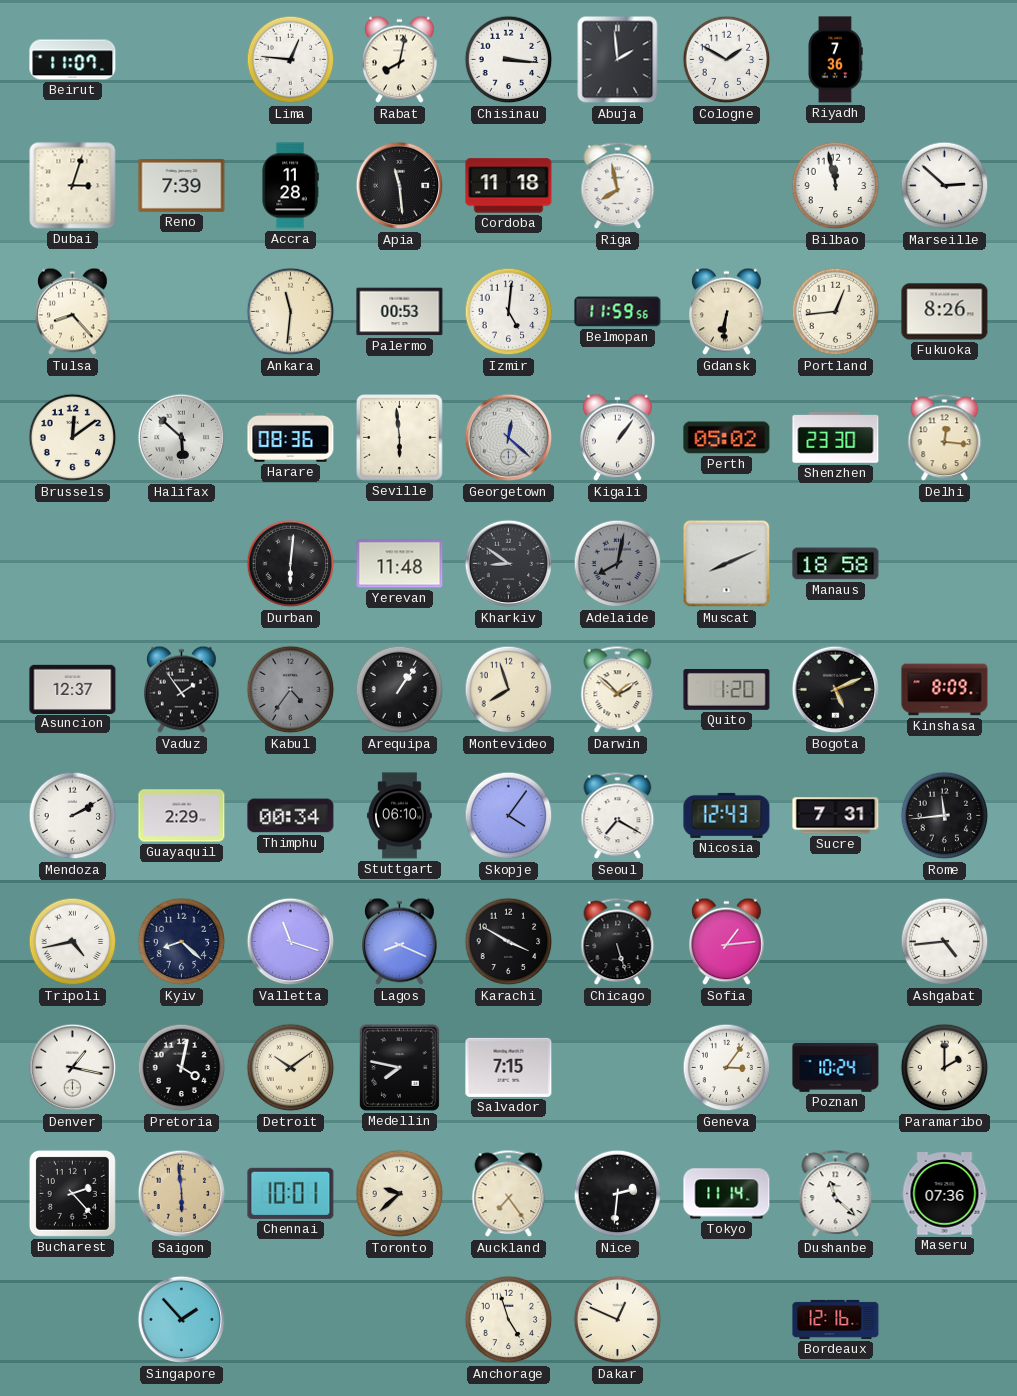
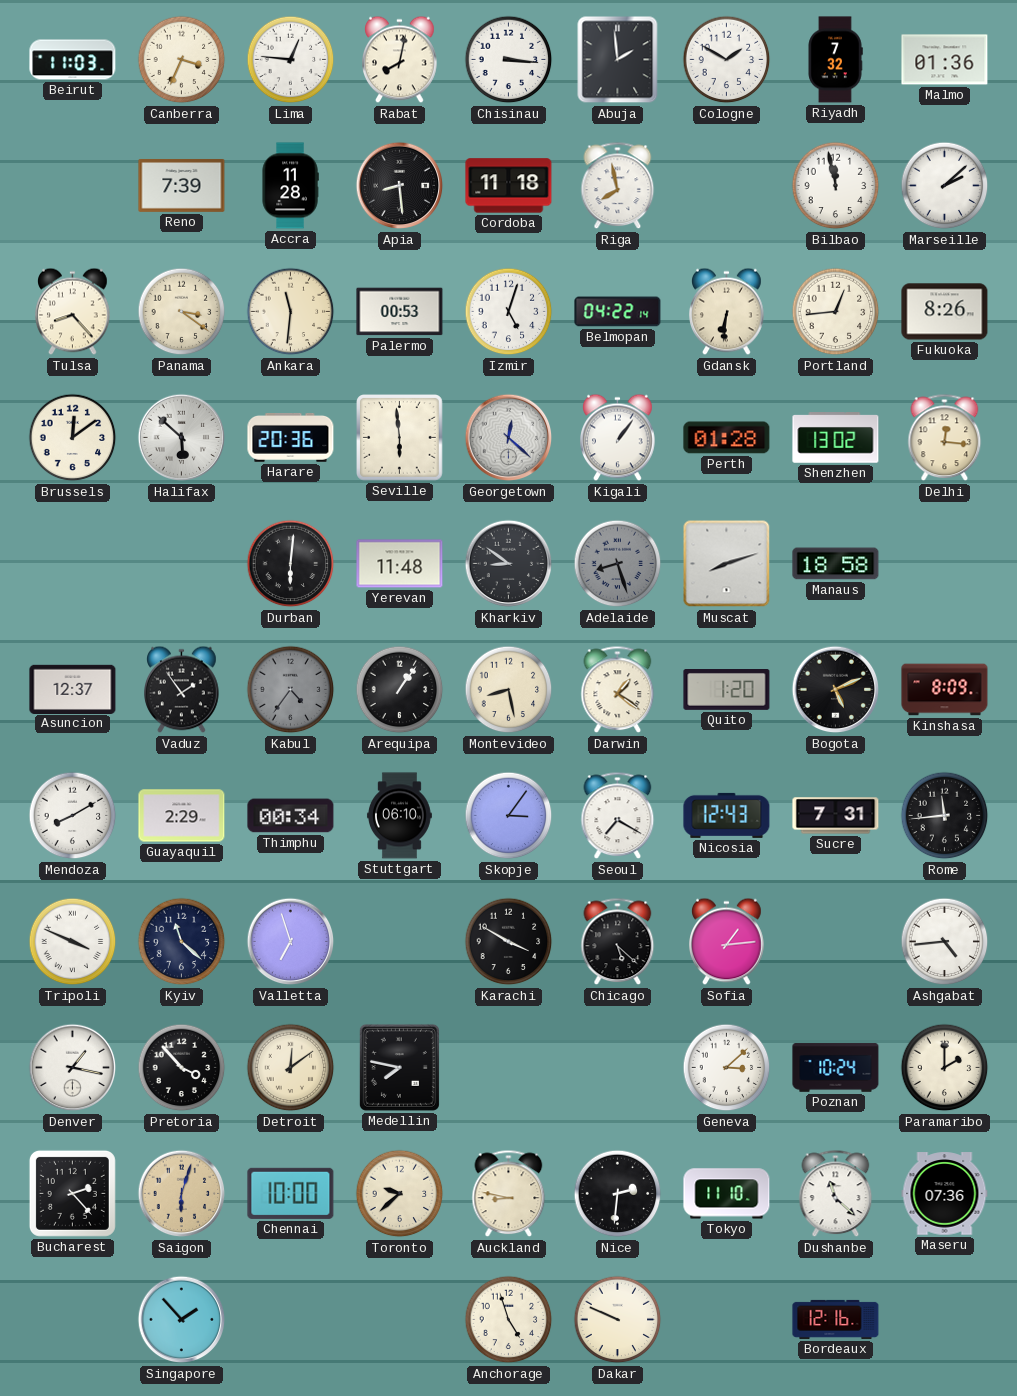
Beirut: 11:07 -> 11:03 (73, 60)
Canberra: none -> 3:34 (182, 60)
Riyadh: 7:36 -> 7:32 (835, 60)
Malmo: none -> 01:36 (945, 60)
Dubai: 3:03 -> none (73, 186)
Apia: 11:29 -> 8:29 (400, 186)
Marseille: 2:52 -> 2:08 (945, 186)
Panama: none -> 3:21 (182, 312)
Izmir: 5:01 -> 5:03 (509, 312)
Belmopan: 11:59 -> 04:22 (618, 312)
Harare: 08:36 -> 20:36 (291, 438)
Perth: 05:02 -> 01:28 (727, 438)
Shenzhen: 23:30 -> 13:02 (836, 438)
Adelaide: 8:02 -> 8:27 (618, 564)
Muscat: 8:11 -> 8:12 (727, 564)
Montevideo: 7:57 -> 8:28 (509, 690)
Darwin: 1:52 -> 1:21 (618, 690)
Mendoza: 2:10 -> 8:10 (73, 816)
Skopje: 4:06 -> 3:06 (509, 816)
Tripoli: 4:43 -> 3:49 (73, 942)
Kyiv: 8:22 -> 11:22 (182, 942)
Valletta: 11:18 -> 6:57 (291, 942)
Lagos: 8:19 -> none (400, 942)
Chicago: 5:27 -> 5:22 (618, 942)
Pretoria: 4:02 -> 3:53 (182, 1068)
Detroit: 10:09 -> 12:09 (291, 1068)
Salvador: 7:15 -> none (509, 1067)
Geneva: 3:06 -> 3:08 (727, 1068)
Saigon: 5:59 -> 6:03 (182, 1194)
Chennai: 10:01 -> 10:00 (291, 1193)
Auckland: 7:24 -> 8:47 (509, 1194)
Tokyo: 11:14 -> 11:10 (727, 1194)
Dakar: 12:49 -> 9:49 (618, 1320)
